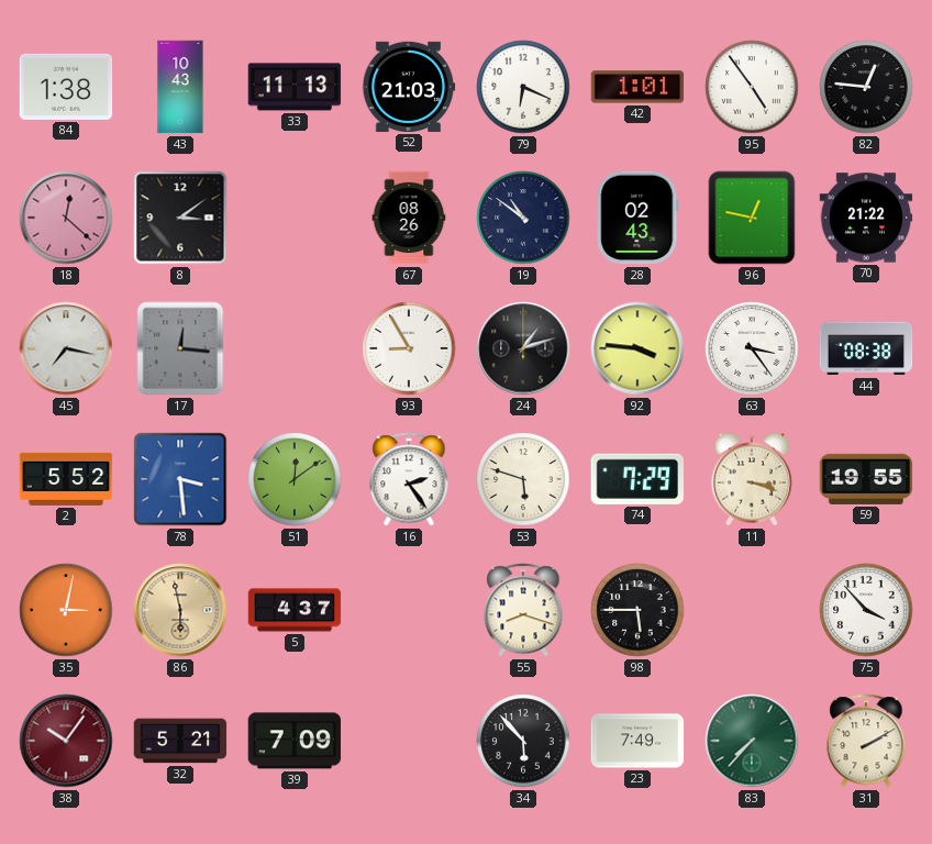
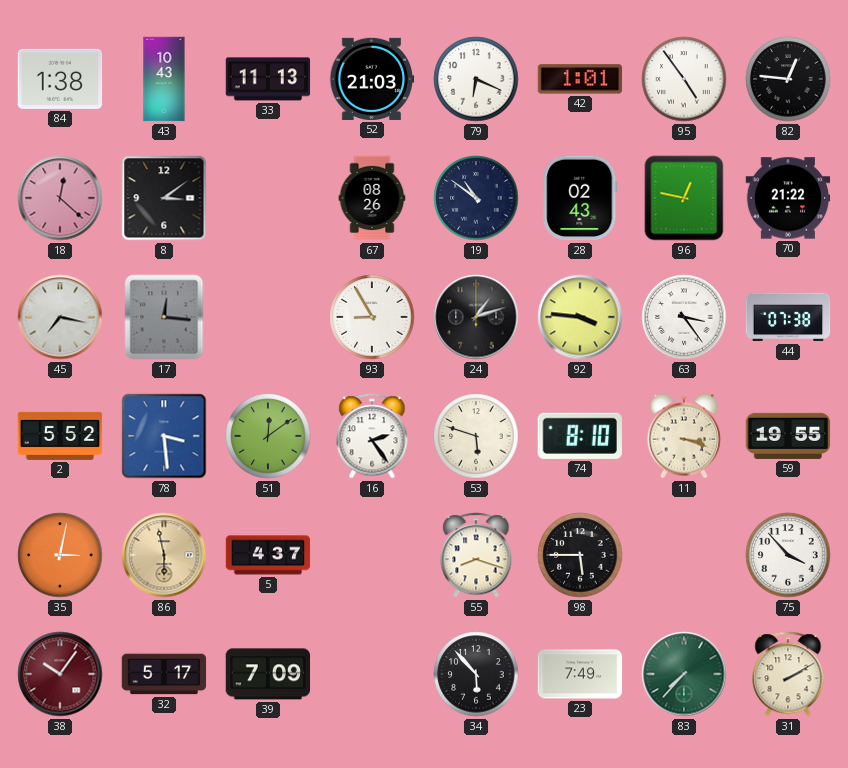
44: 08:38 -> 07:38 (788, 317)
74: 7:29 -> 8:10 (579, 436)
32: 5:21 -> 5:17 (164, 674)
